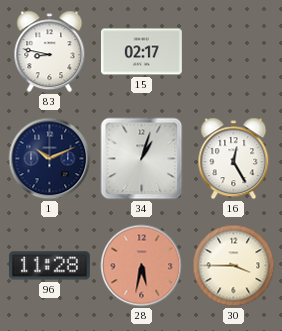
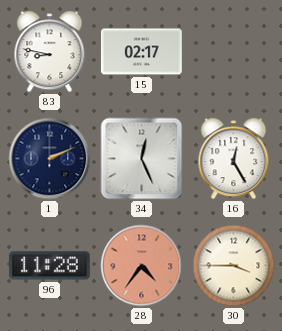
1: 10:11 -> 2:11 (50, 159)
34: 1:03 -> 12:26 (142, 159)
28: 5:32 -> 4:36 (142, 266)
